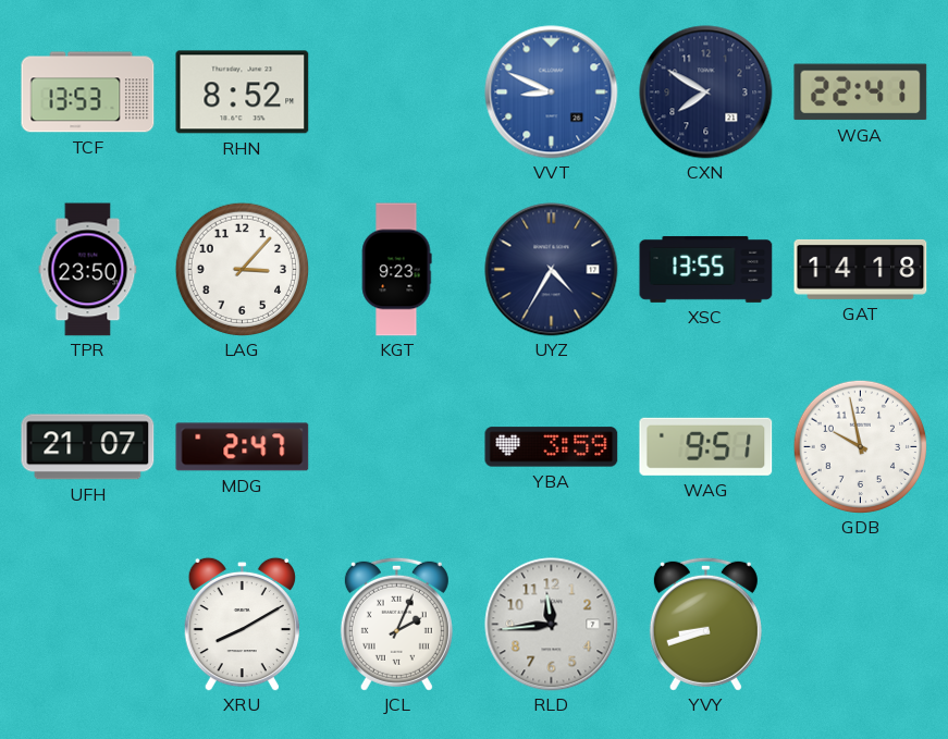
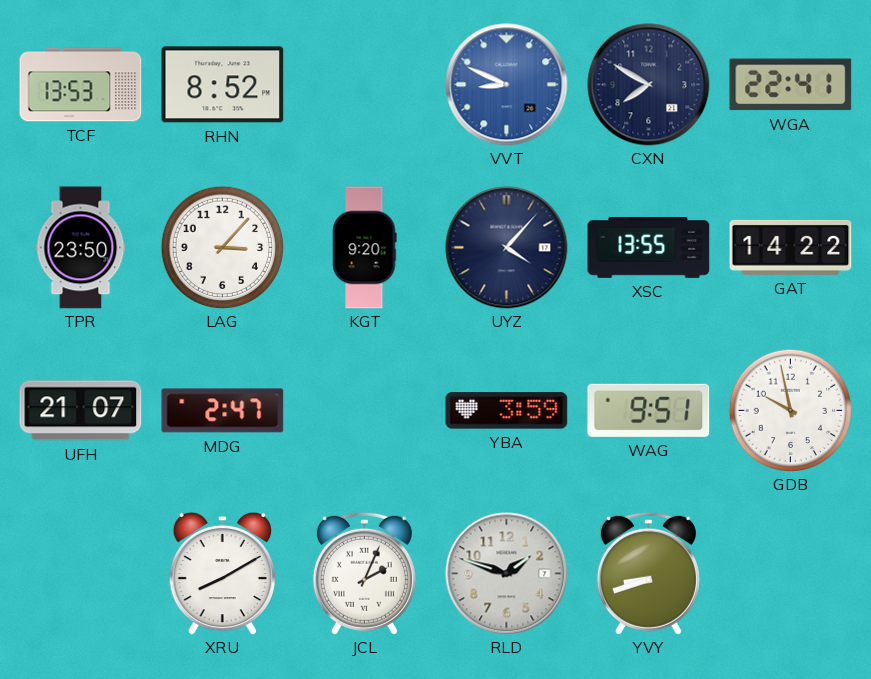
KGT: 9:23 -> 9:20 (364, 248)
UYZ: 4:35 -> 4:07 (507, 248)
GAT: 14:18 -> 14:22 (791, 247)
RLD: 11:44 -> 1:48 (507, 574)
